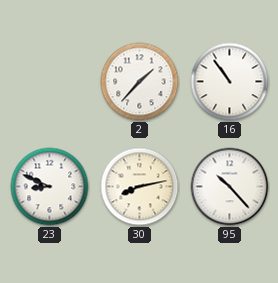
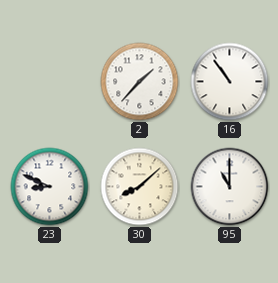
30: 8:13 -> 8:08 (140, 187)
95: 10:23 -> 11:00 (230, 187)
